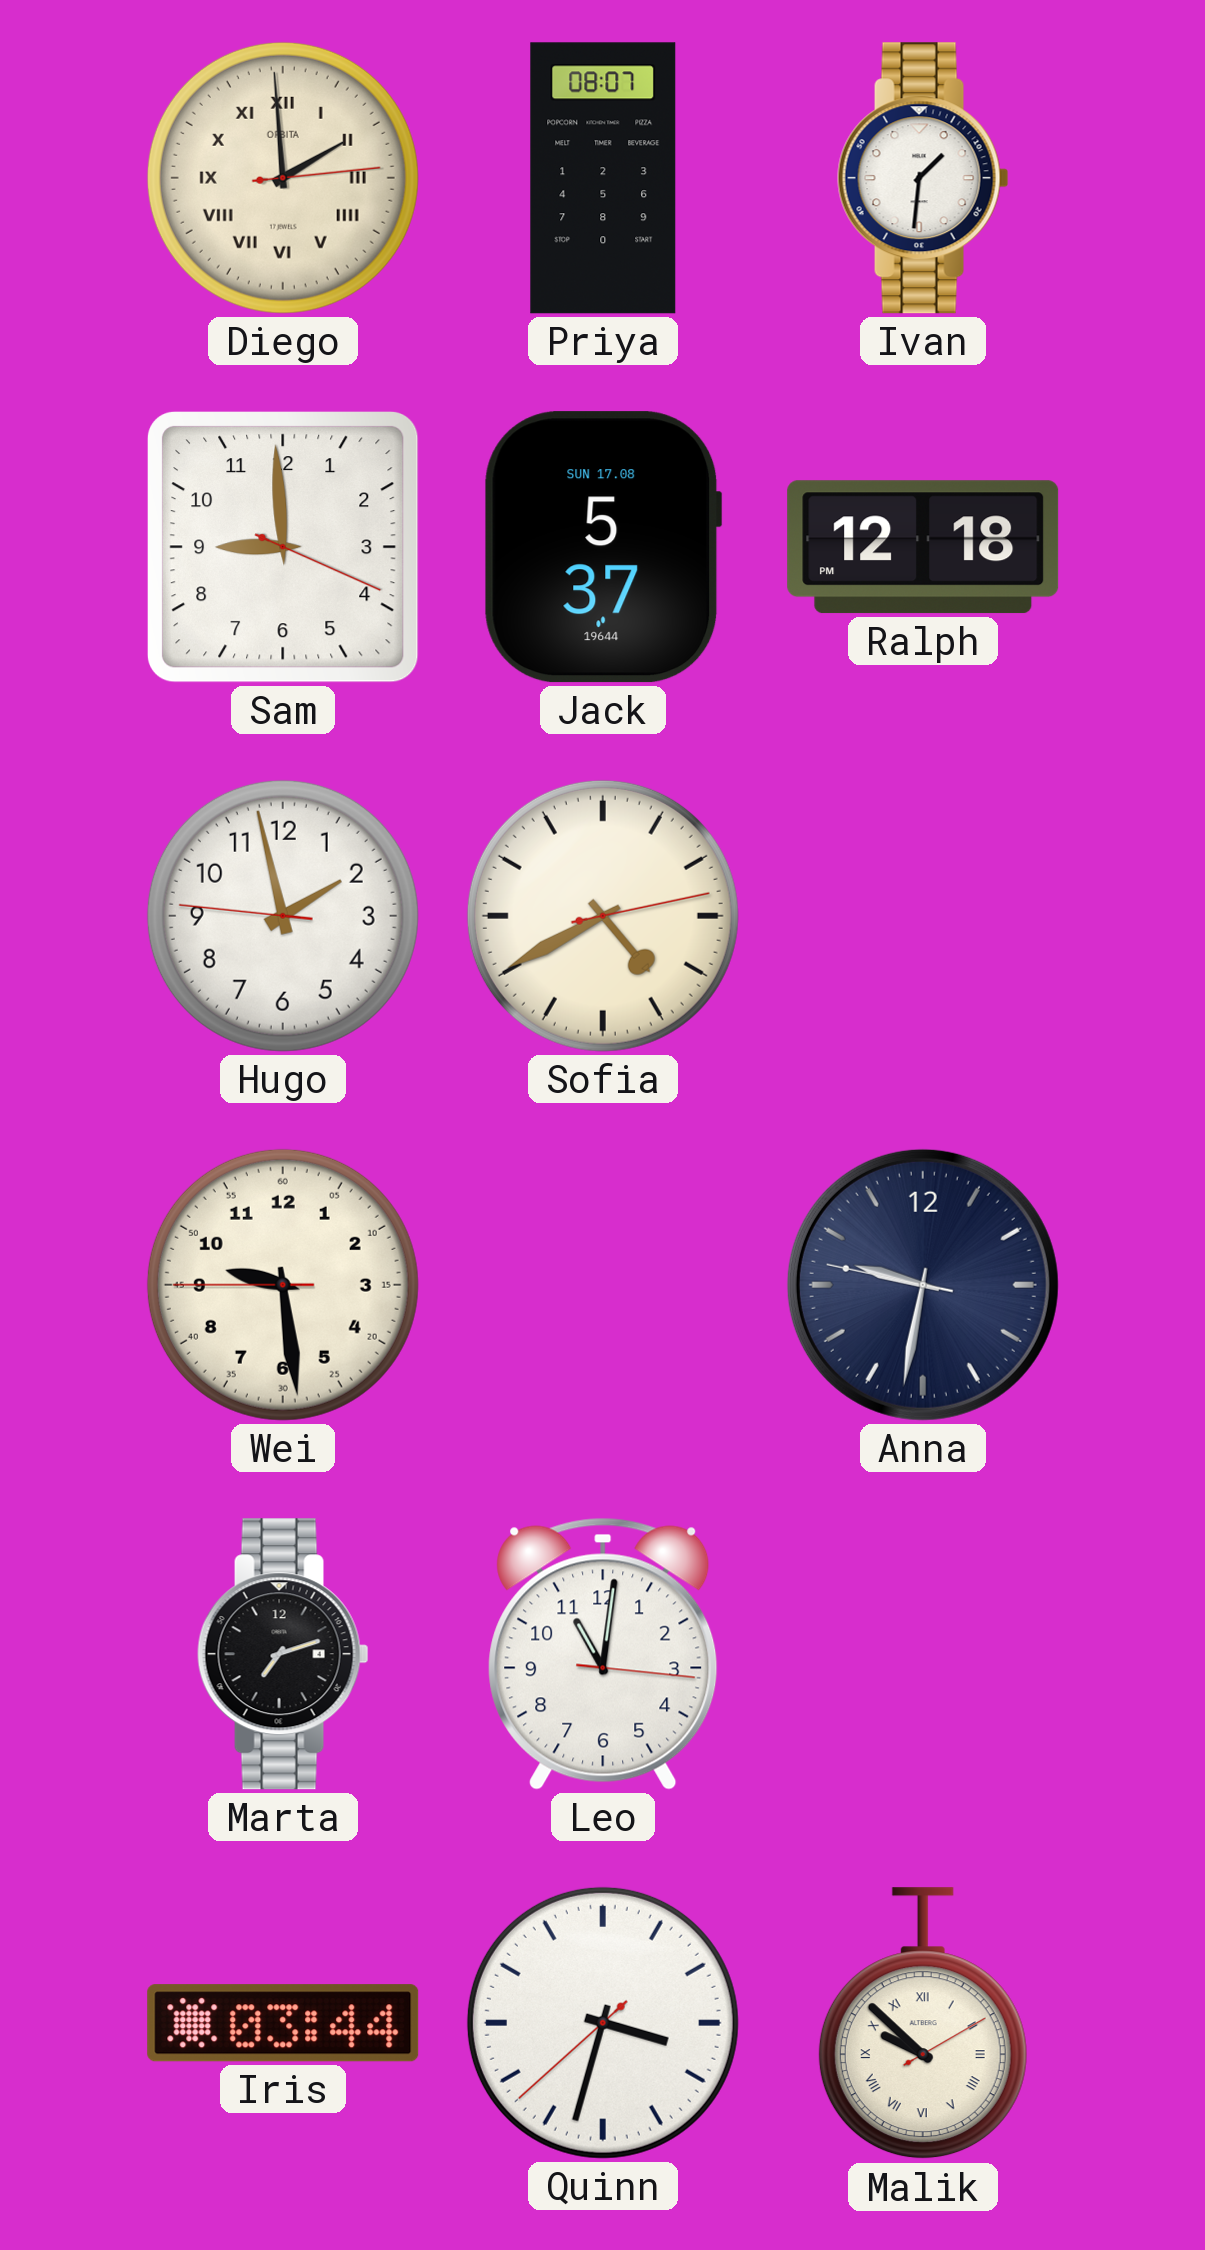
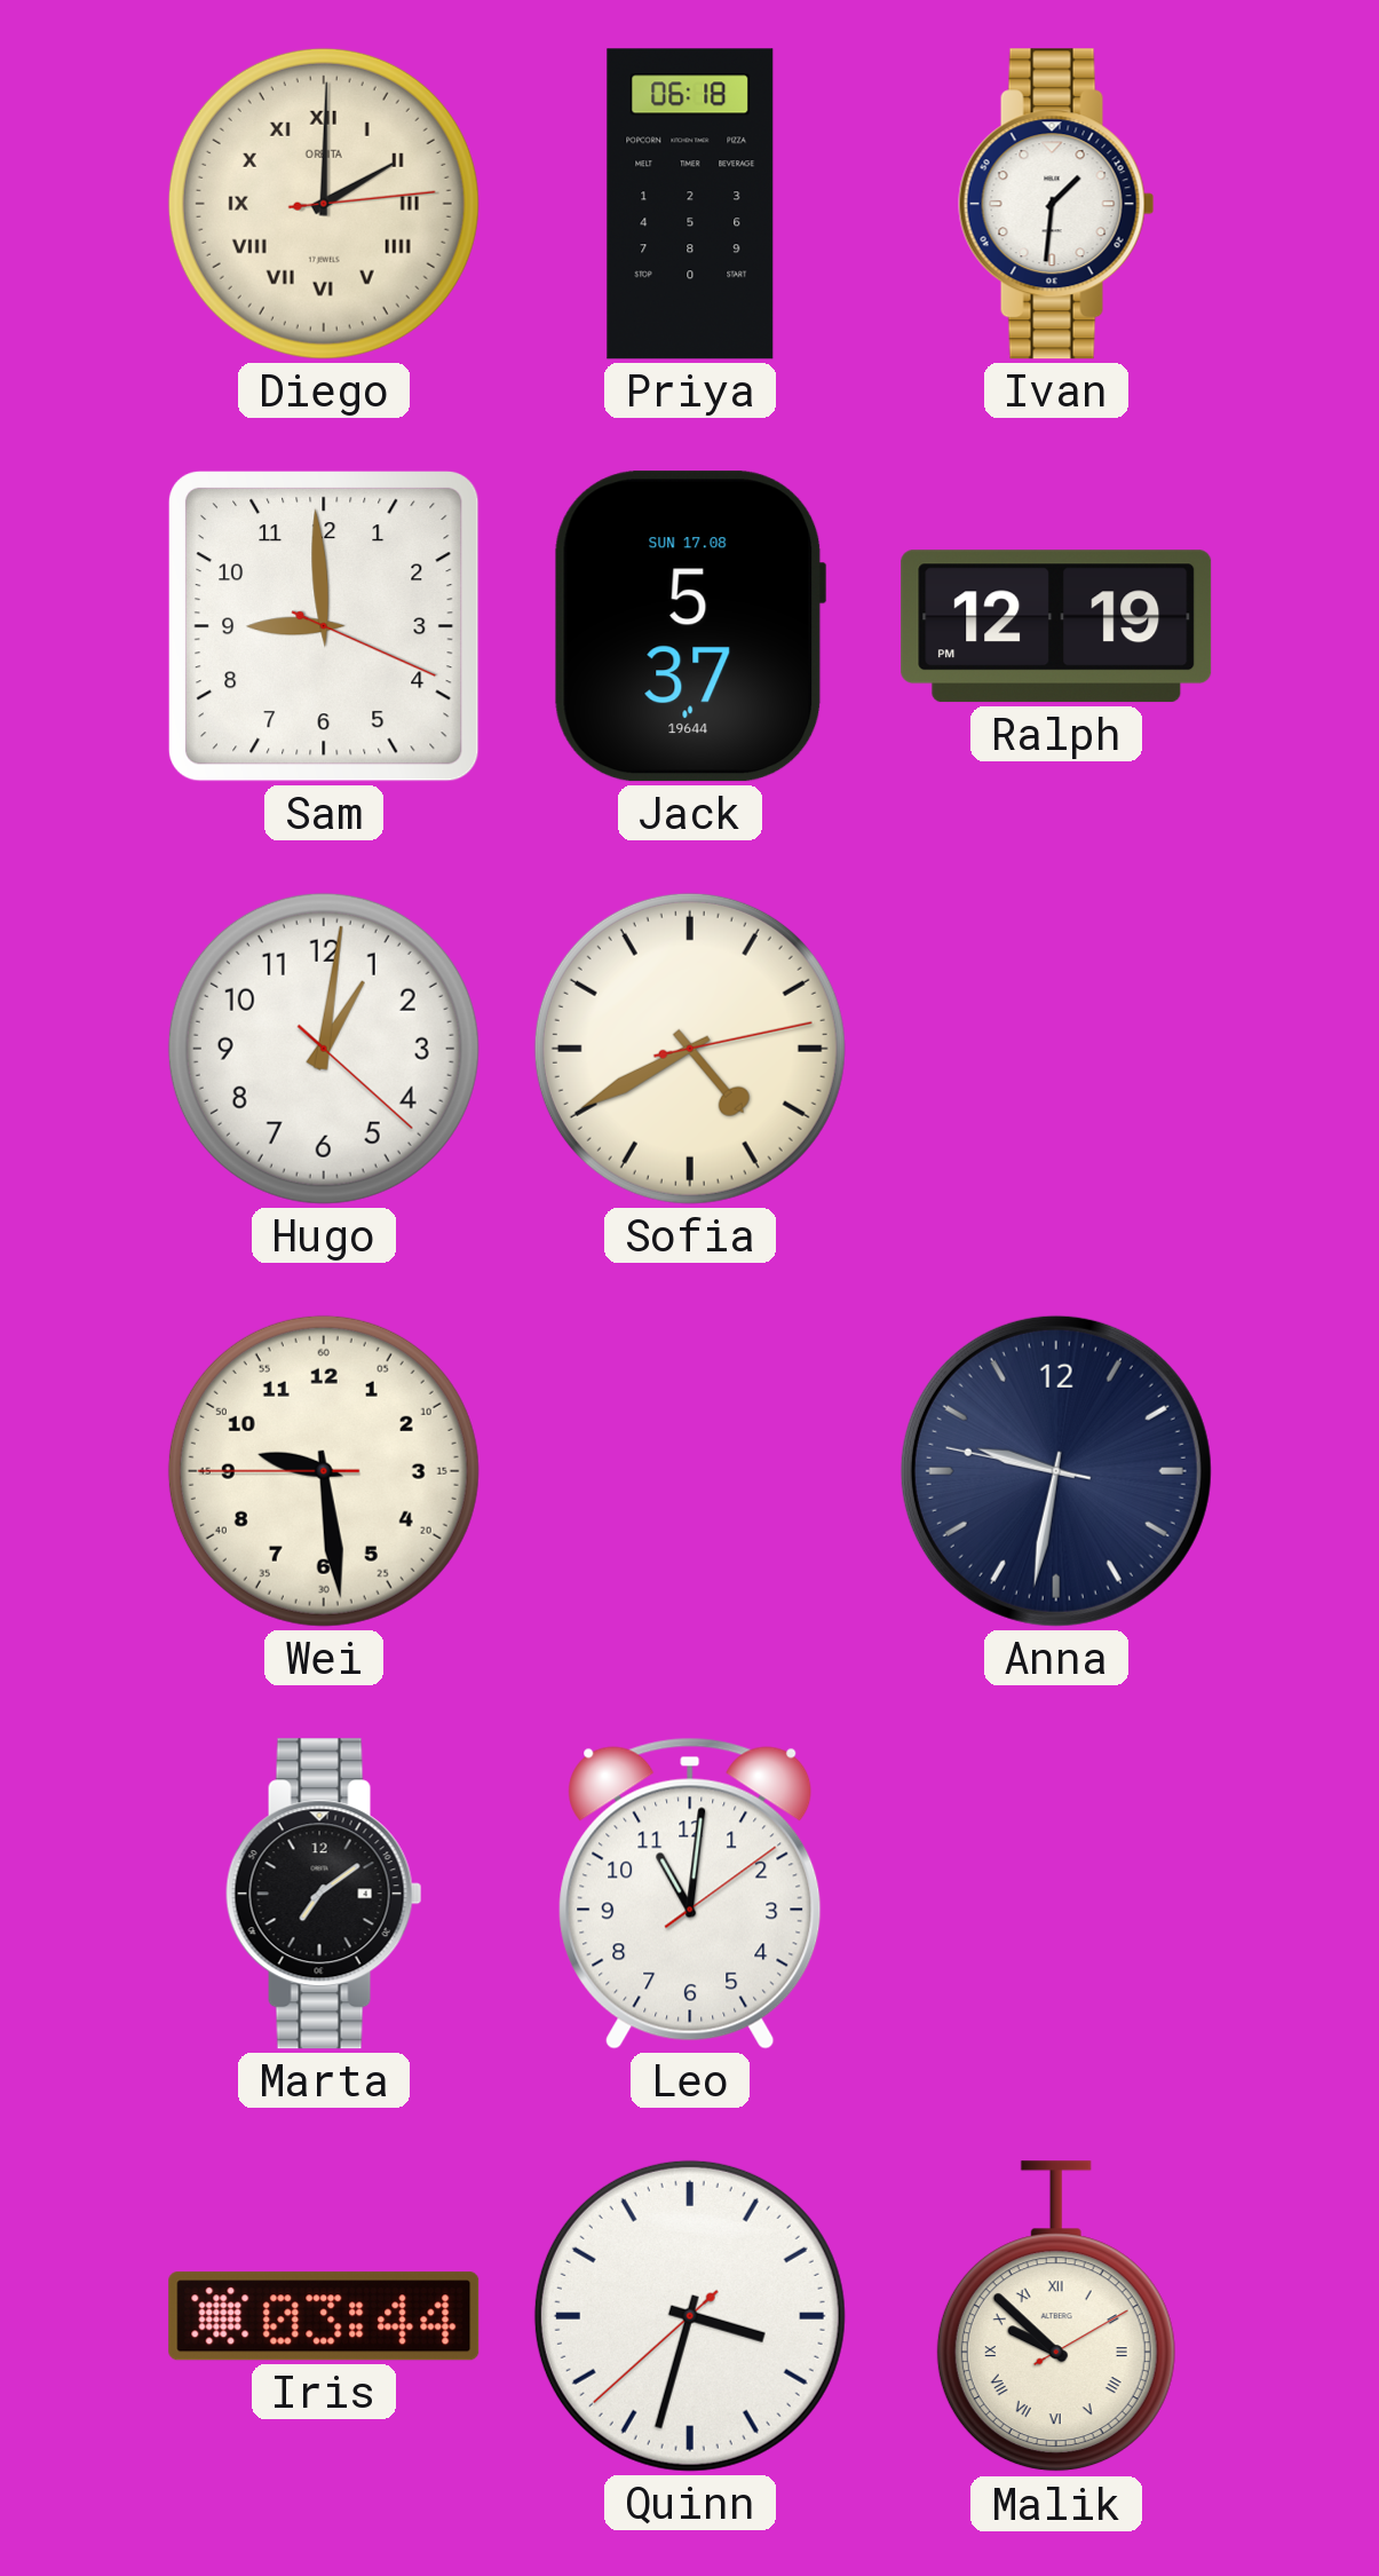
Diego: 1:59 -> 2:00 (324, 204)
Priya: 08:07 -> 06:18 (690, 204)
Ralph: 12:18 -> 12:19 (1056, 626)
Hugo: 1:57 -> 1:01 (324, 1049)
Marta: 7:12 -> 7:09 (324, 1894)
Leo: 11:01:16 -> 11:01:09 (690, 1894)
